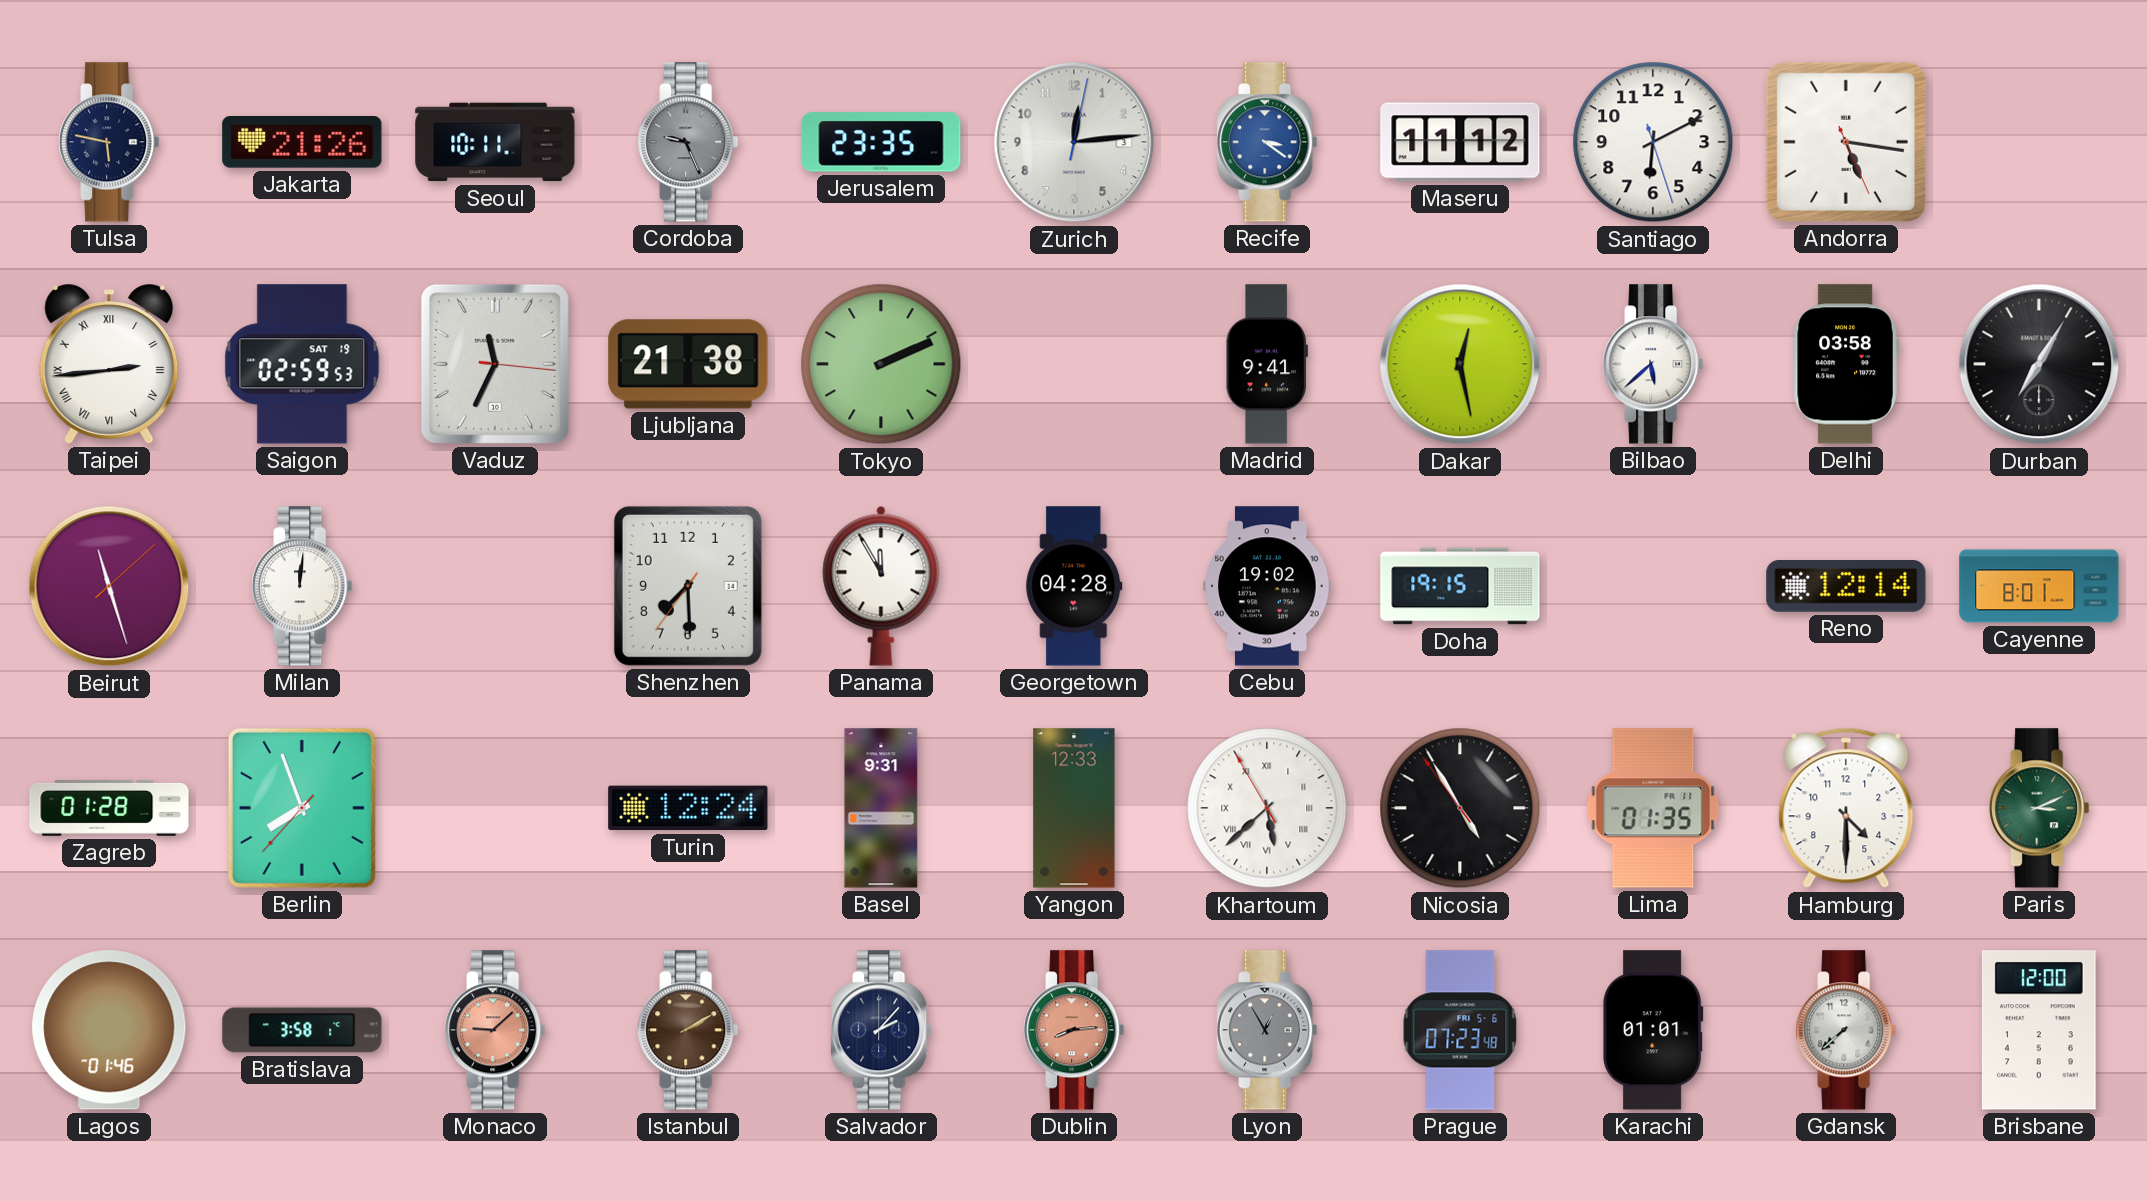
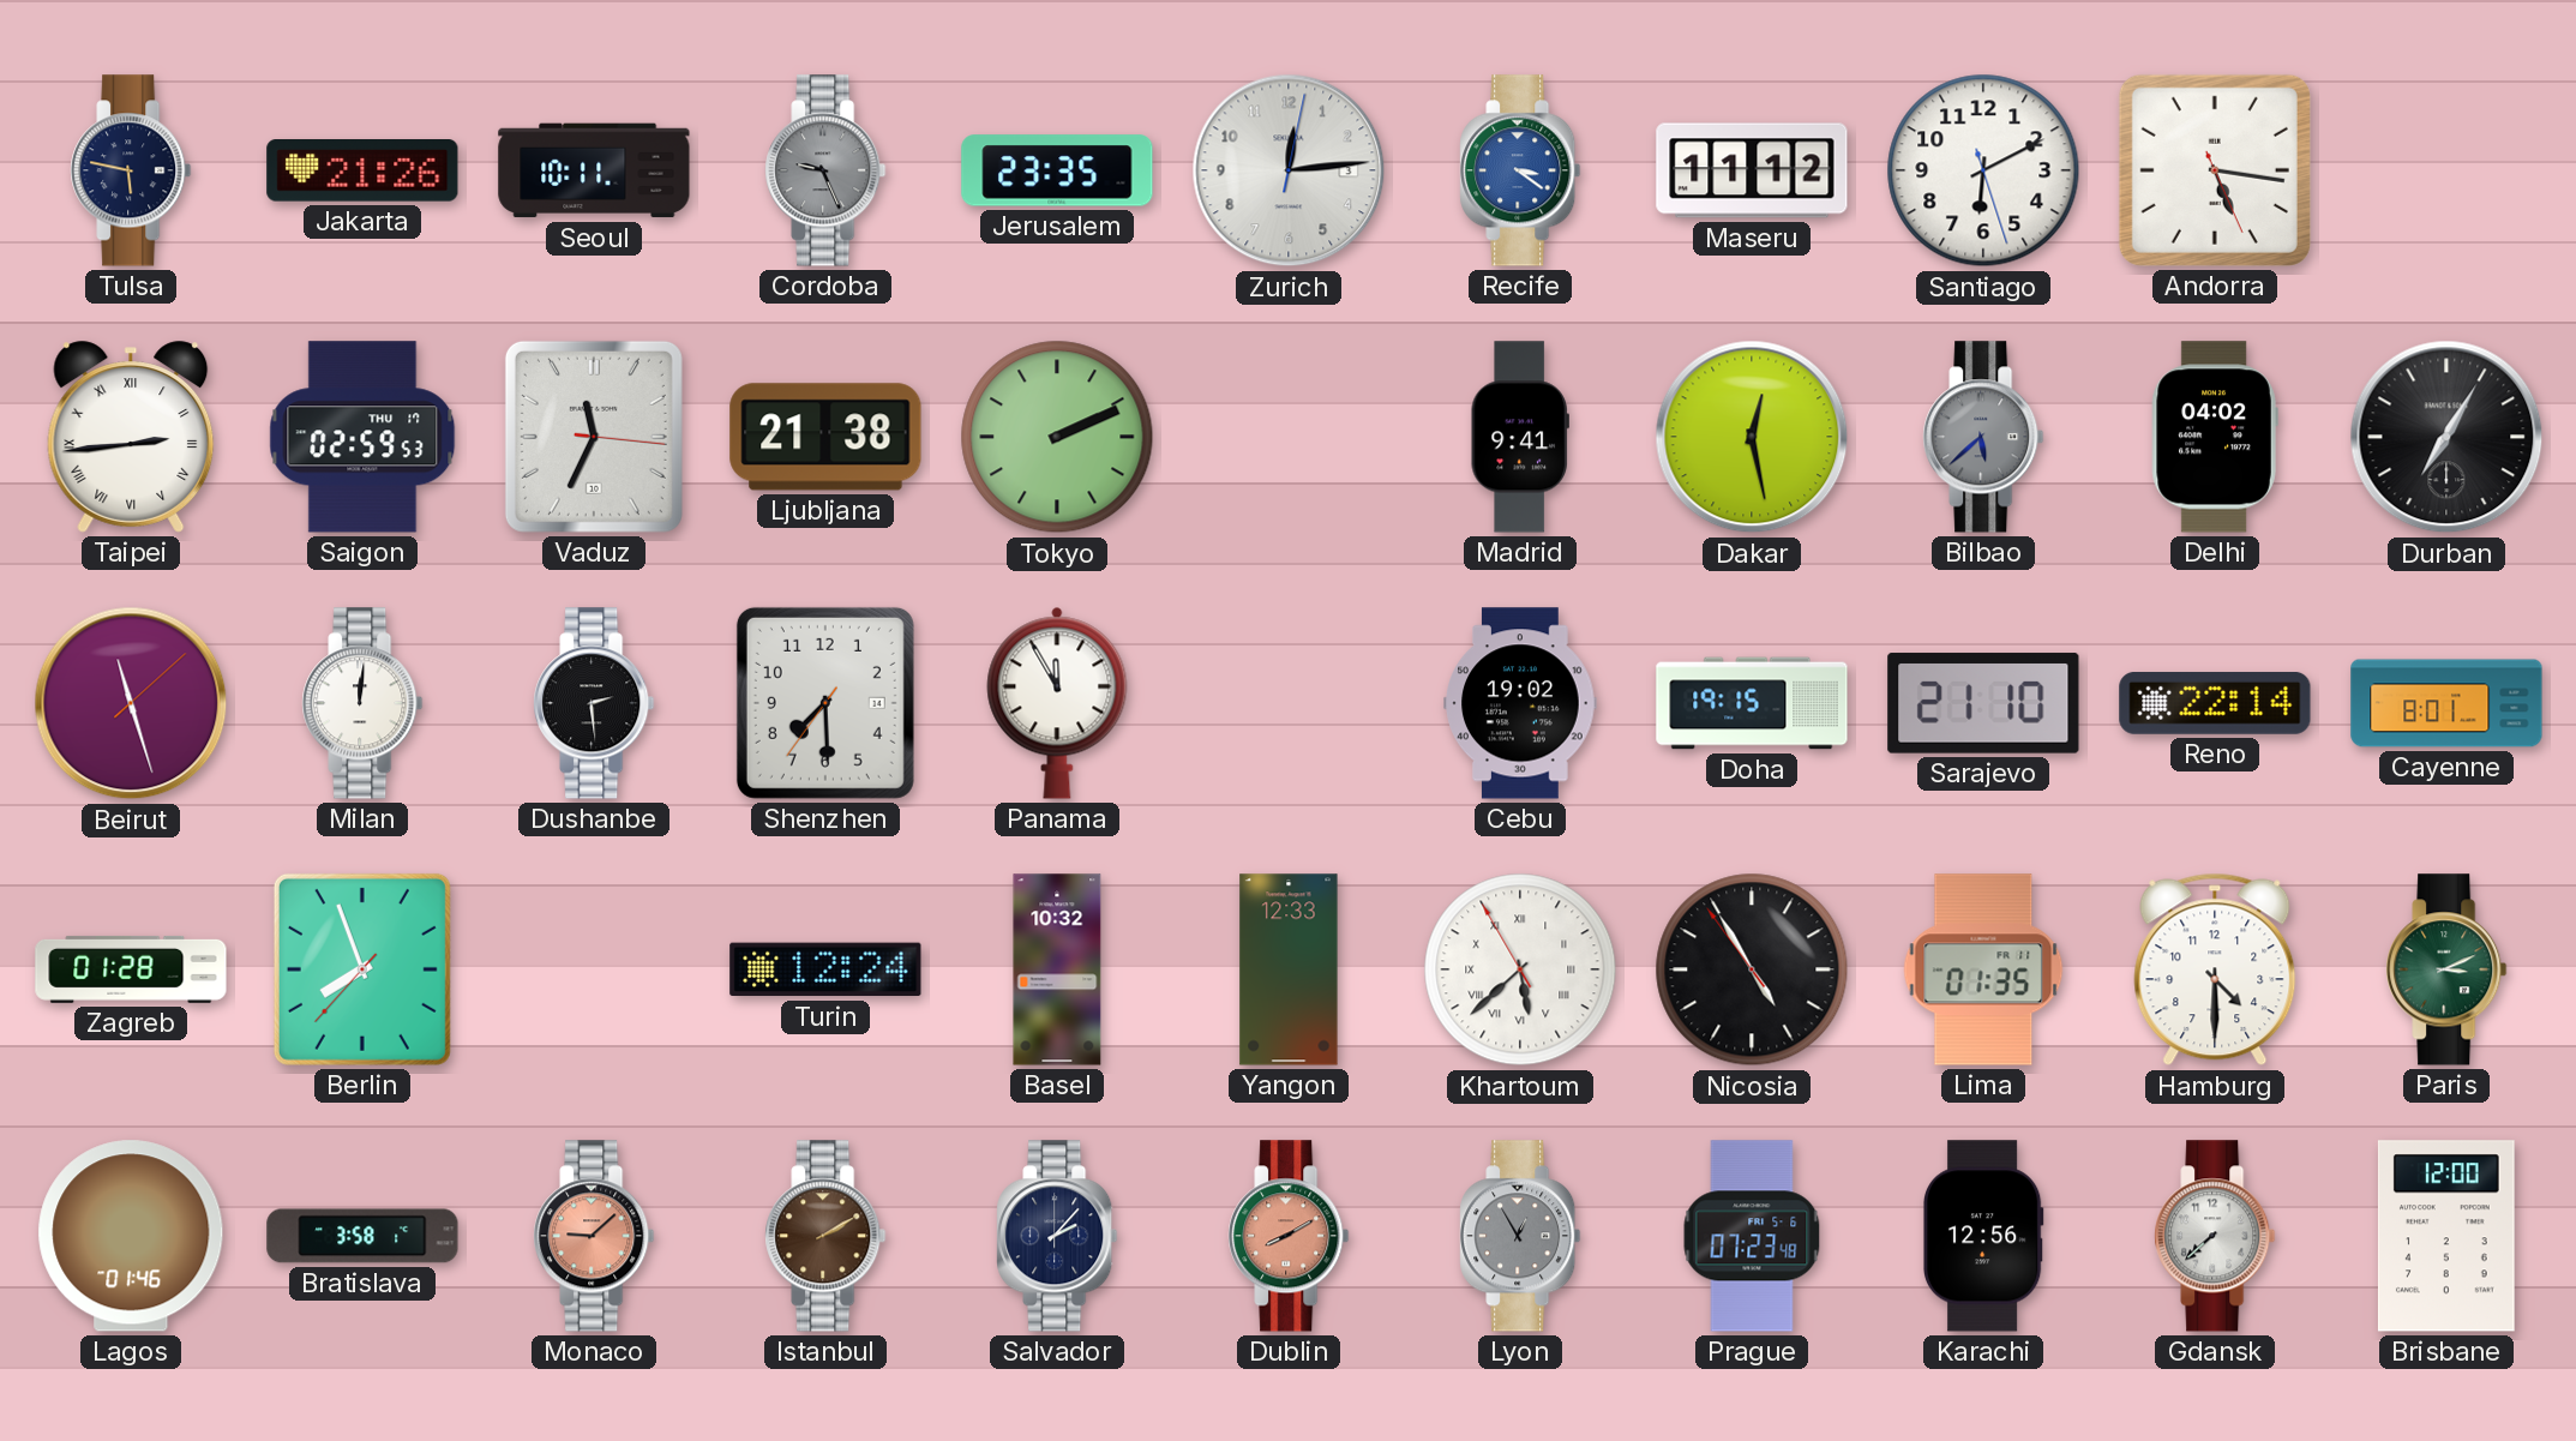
Saigon date: SAT 19 -> THU 17 (362, 437)
Bilbao dial: white -> grey (1983, 437)
Delhi: 03:58 -> 04:02 (2215, 437)
Dushanbe: none -> 2:29 (594, 703)
Georgetown: 04:28 -> none (1074, 586)
Sarajevo: none -> 21:10 (1983, 703)
Reno: 12:14 -> 22:14 (2215, 704)
Basel: 9:31 -> 10:32 (1057, 969)
Dublin: 8:14 -> 8:10 (1289, 1236)
Karachi: 01:01 -> 12:56 (1983, 1236)
